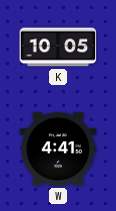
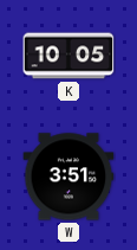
W: 4:41 -> 3:51 (68, 177)
